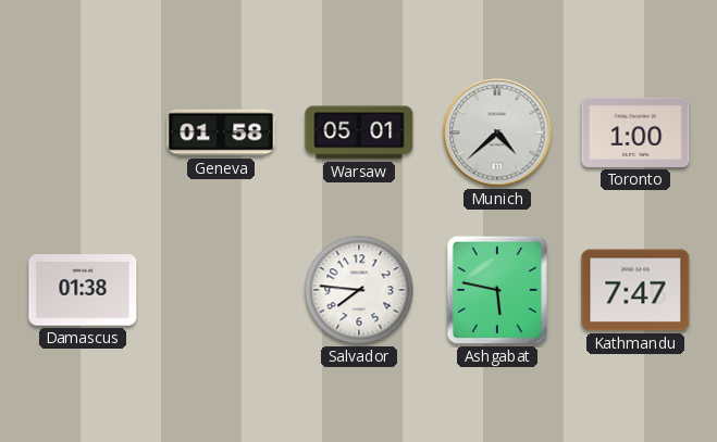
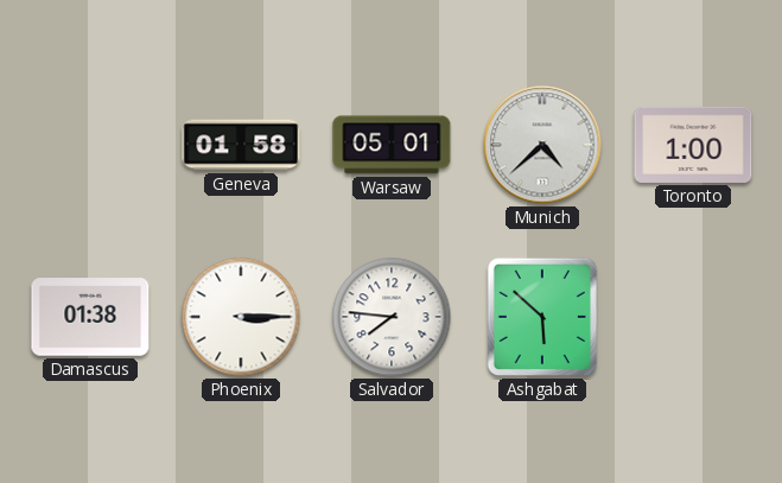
Phoenix: none -> 3:15 (241, 317)
Ashgabat: 5:47 -> 5:52 (542, 317)
Kathmandu: 7:47 -> none (635, 290)
